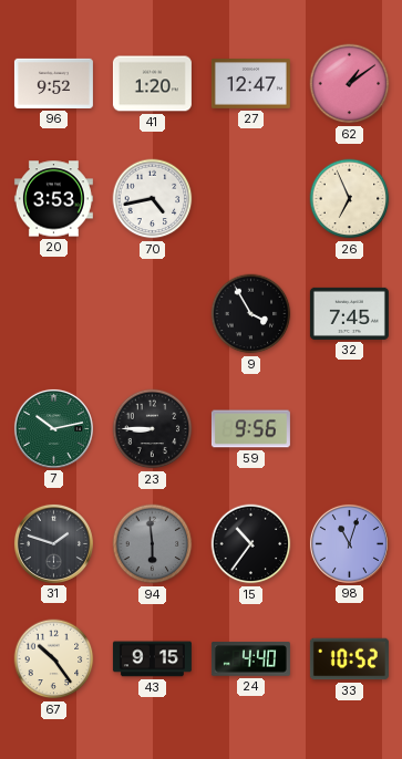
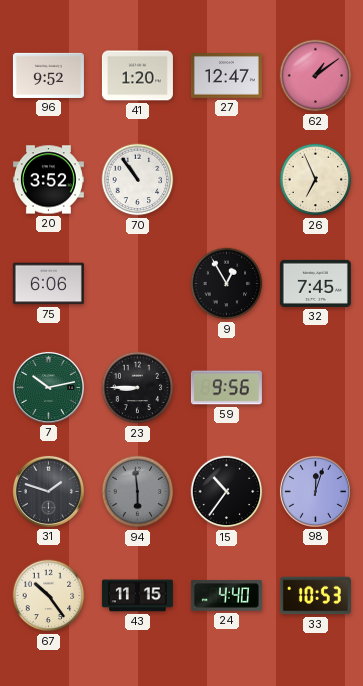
20: 3:53 -> 3:52 (48, 180)
70: 4:43 -> 10:54 (138, 180)
75: none -> 6:06 (48, 284)
9: 3:55 -> 12:55 (227, 284)
98: 11:03 -> 12:03 (315, 491)
43: 9:15 -> 11:15 (137, 596)
33: 10:52 -> 10:53 (315, 596)
